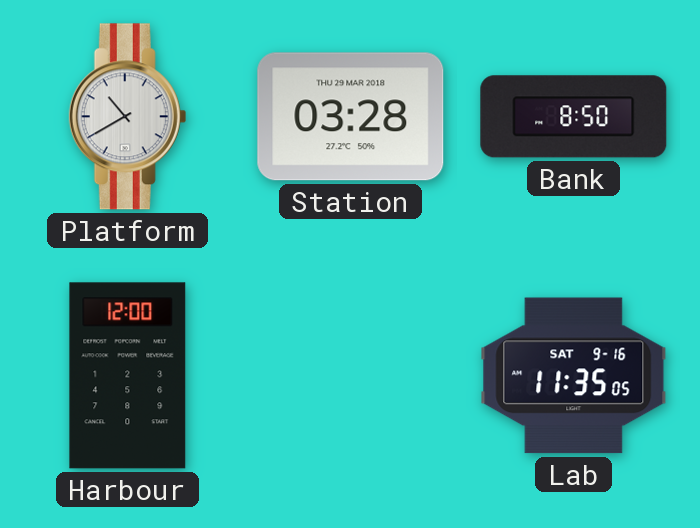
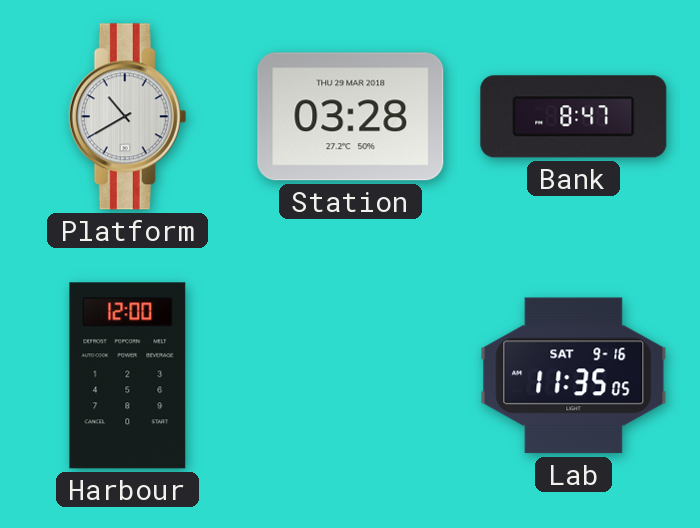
Bank: 8:50 -> 8:47 (574, 117)
